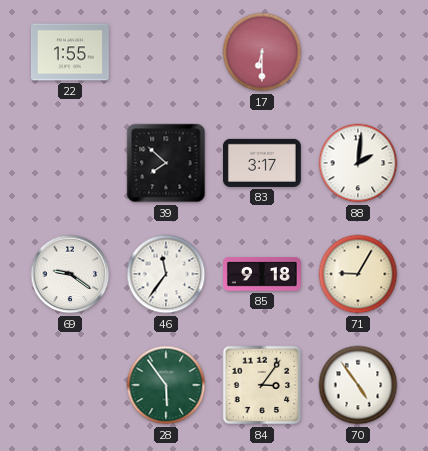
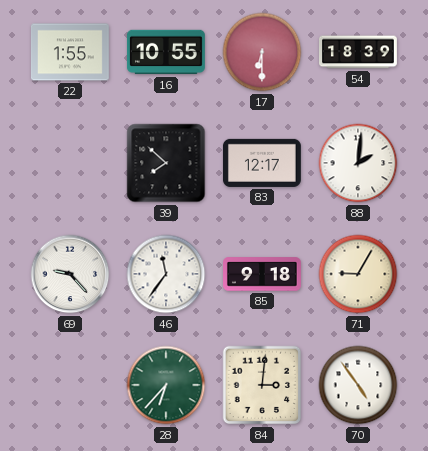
16: none -> 10:55 (166, 52)
54: none -> 18:39 (359, 52)
83: 3:17 -> 12:17 (262, 163)
69: 9:21 -> 9:23 (70, 274)
28: 5:54 -> 6:37 (166, 385)
84: 3:06 -> 3:01 (262, 385)
